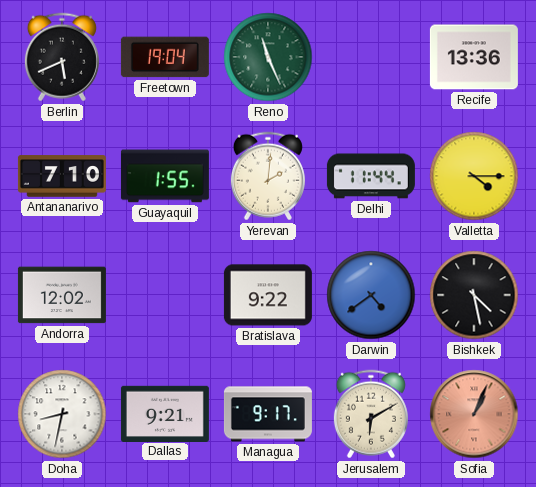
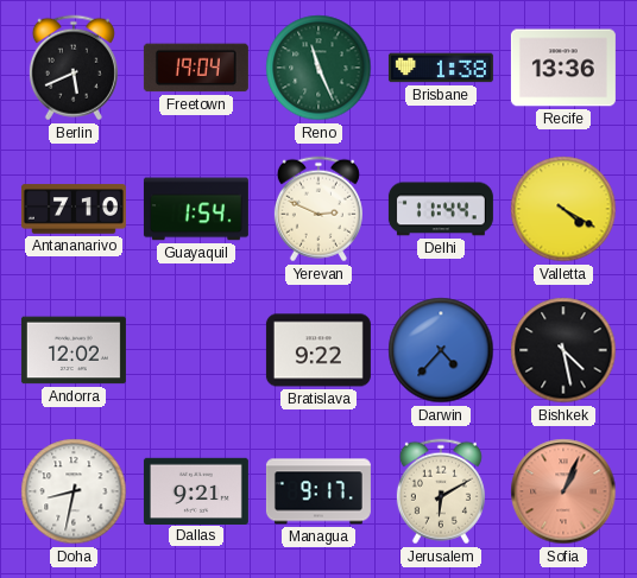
Brisbane: none -> 1:38 (441, 68)
Guayaquil: 1:55 -> 1:54 (196, 209)
Yerevan: 2:01 -> 2:49 (318, 209)
Valletta: 4:15 -> 4:20 (563, 209)
Darwin: 4:39 -> 4:37 (441, 350)
